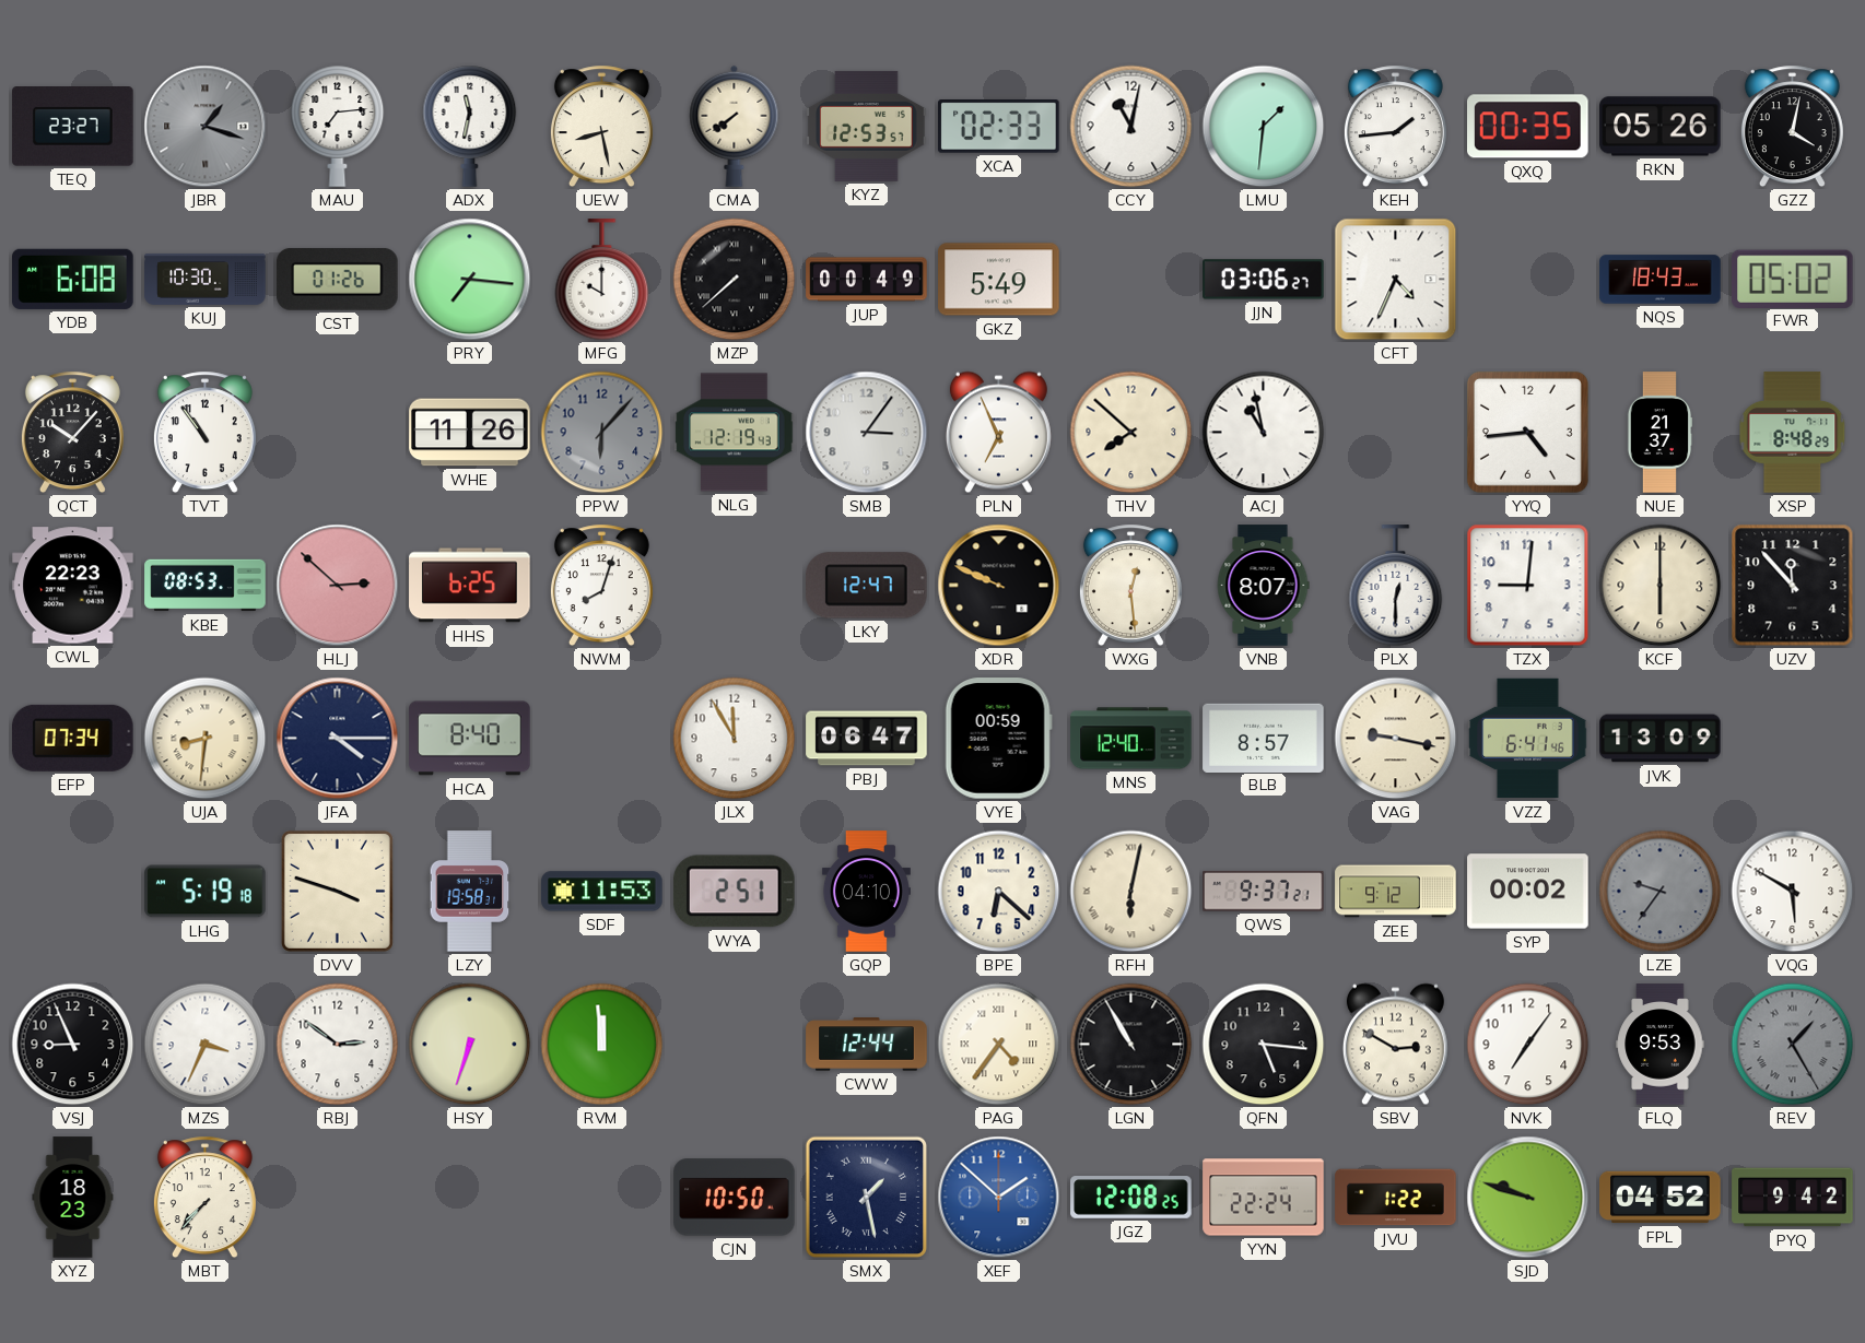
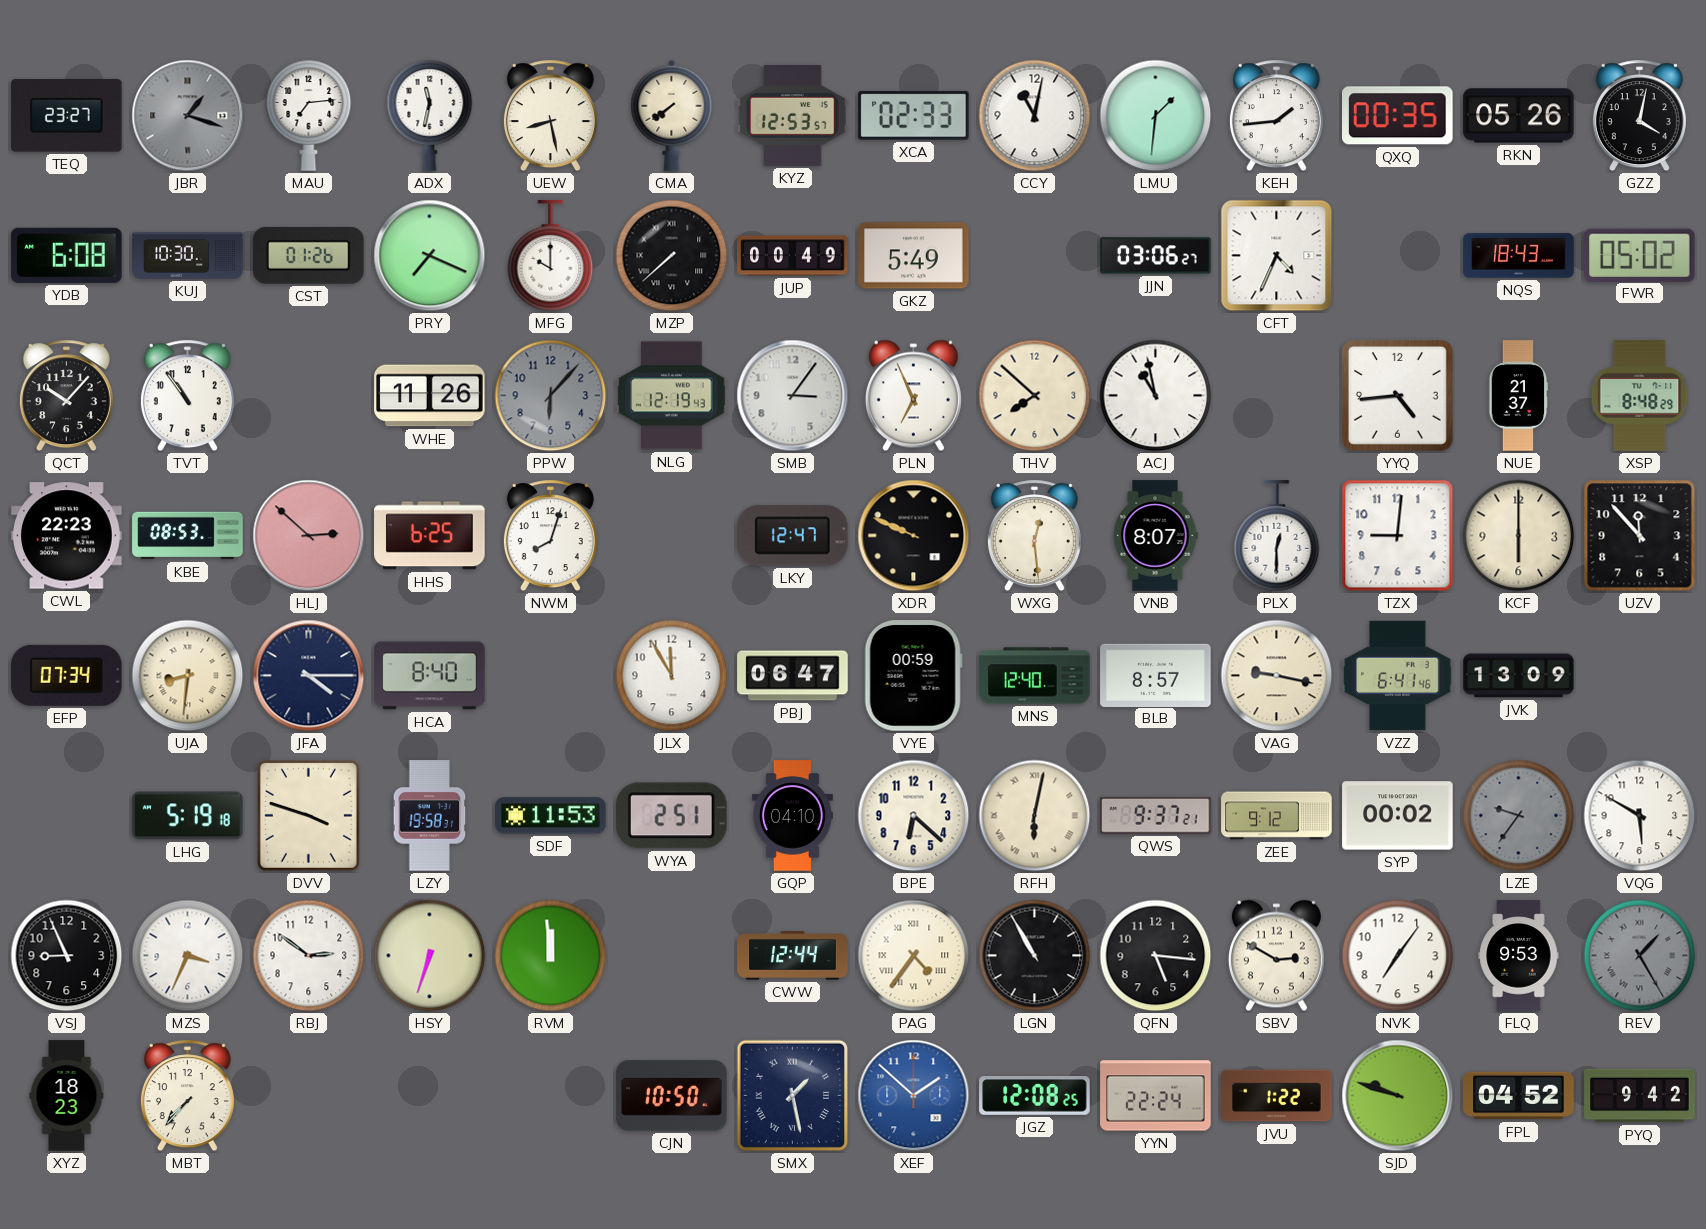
PRY: 7:16 -> 7:19 (430, 256)
